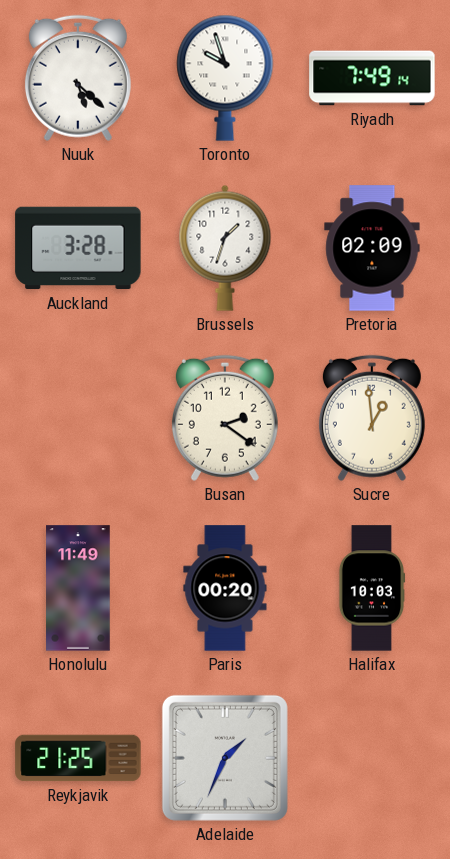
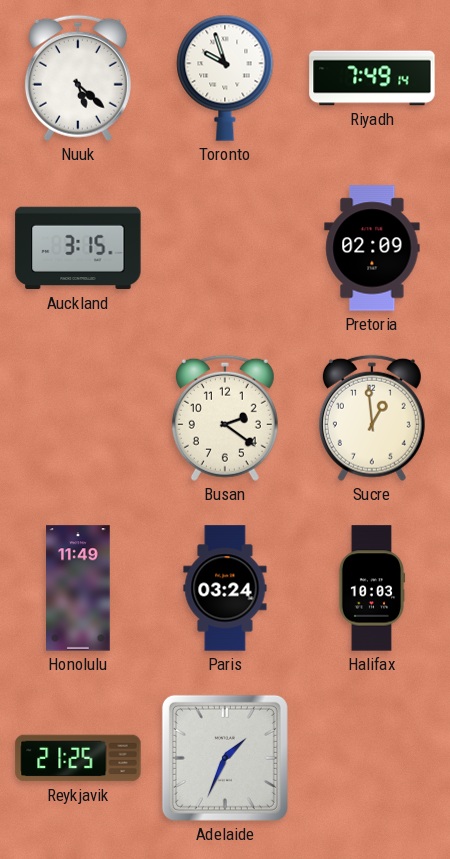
Auckland: 3:28 -> 3:15 (78, 248)
Brussels: 1:33 -> none (225, 248)
Paris: 00:20 -> 03:24 (225, 588)
